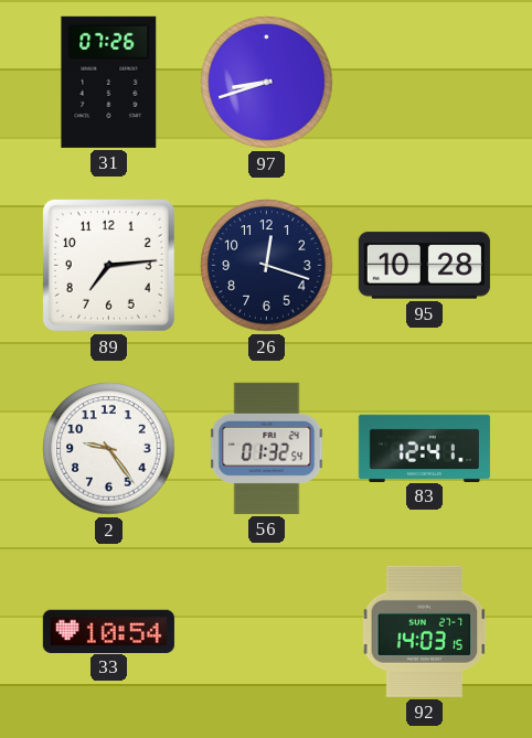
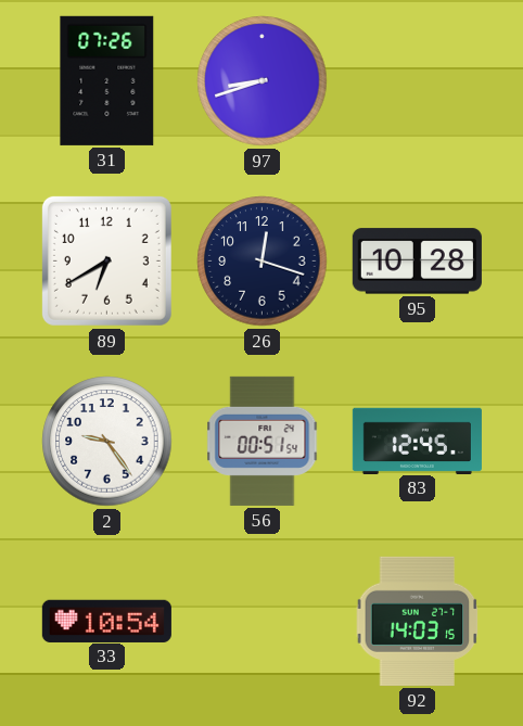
89: 7:14 -> 6:40 (106, 260)
56: 01:32 -> 00:51 (263, 441)
83: 12:41 -> 12:45 (417, 441)
